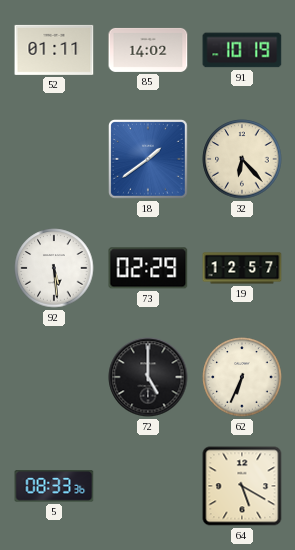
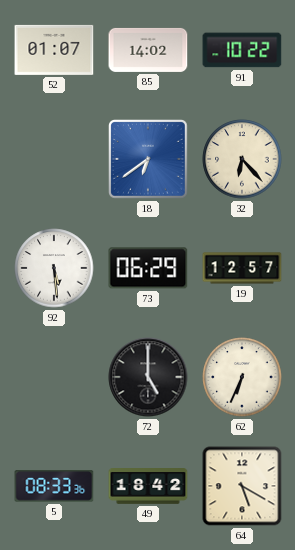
52: 01:11 -> 01:07 (54, 50)
91: 10:19 -> 10:22 (242, 50)
18: 1:39 -> 6:39 (149, 160)
73: 02:29 -> 06:29 (148, 268)
49: none -> 18:42 (148, 486)
